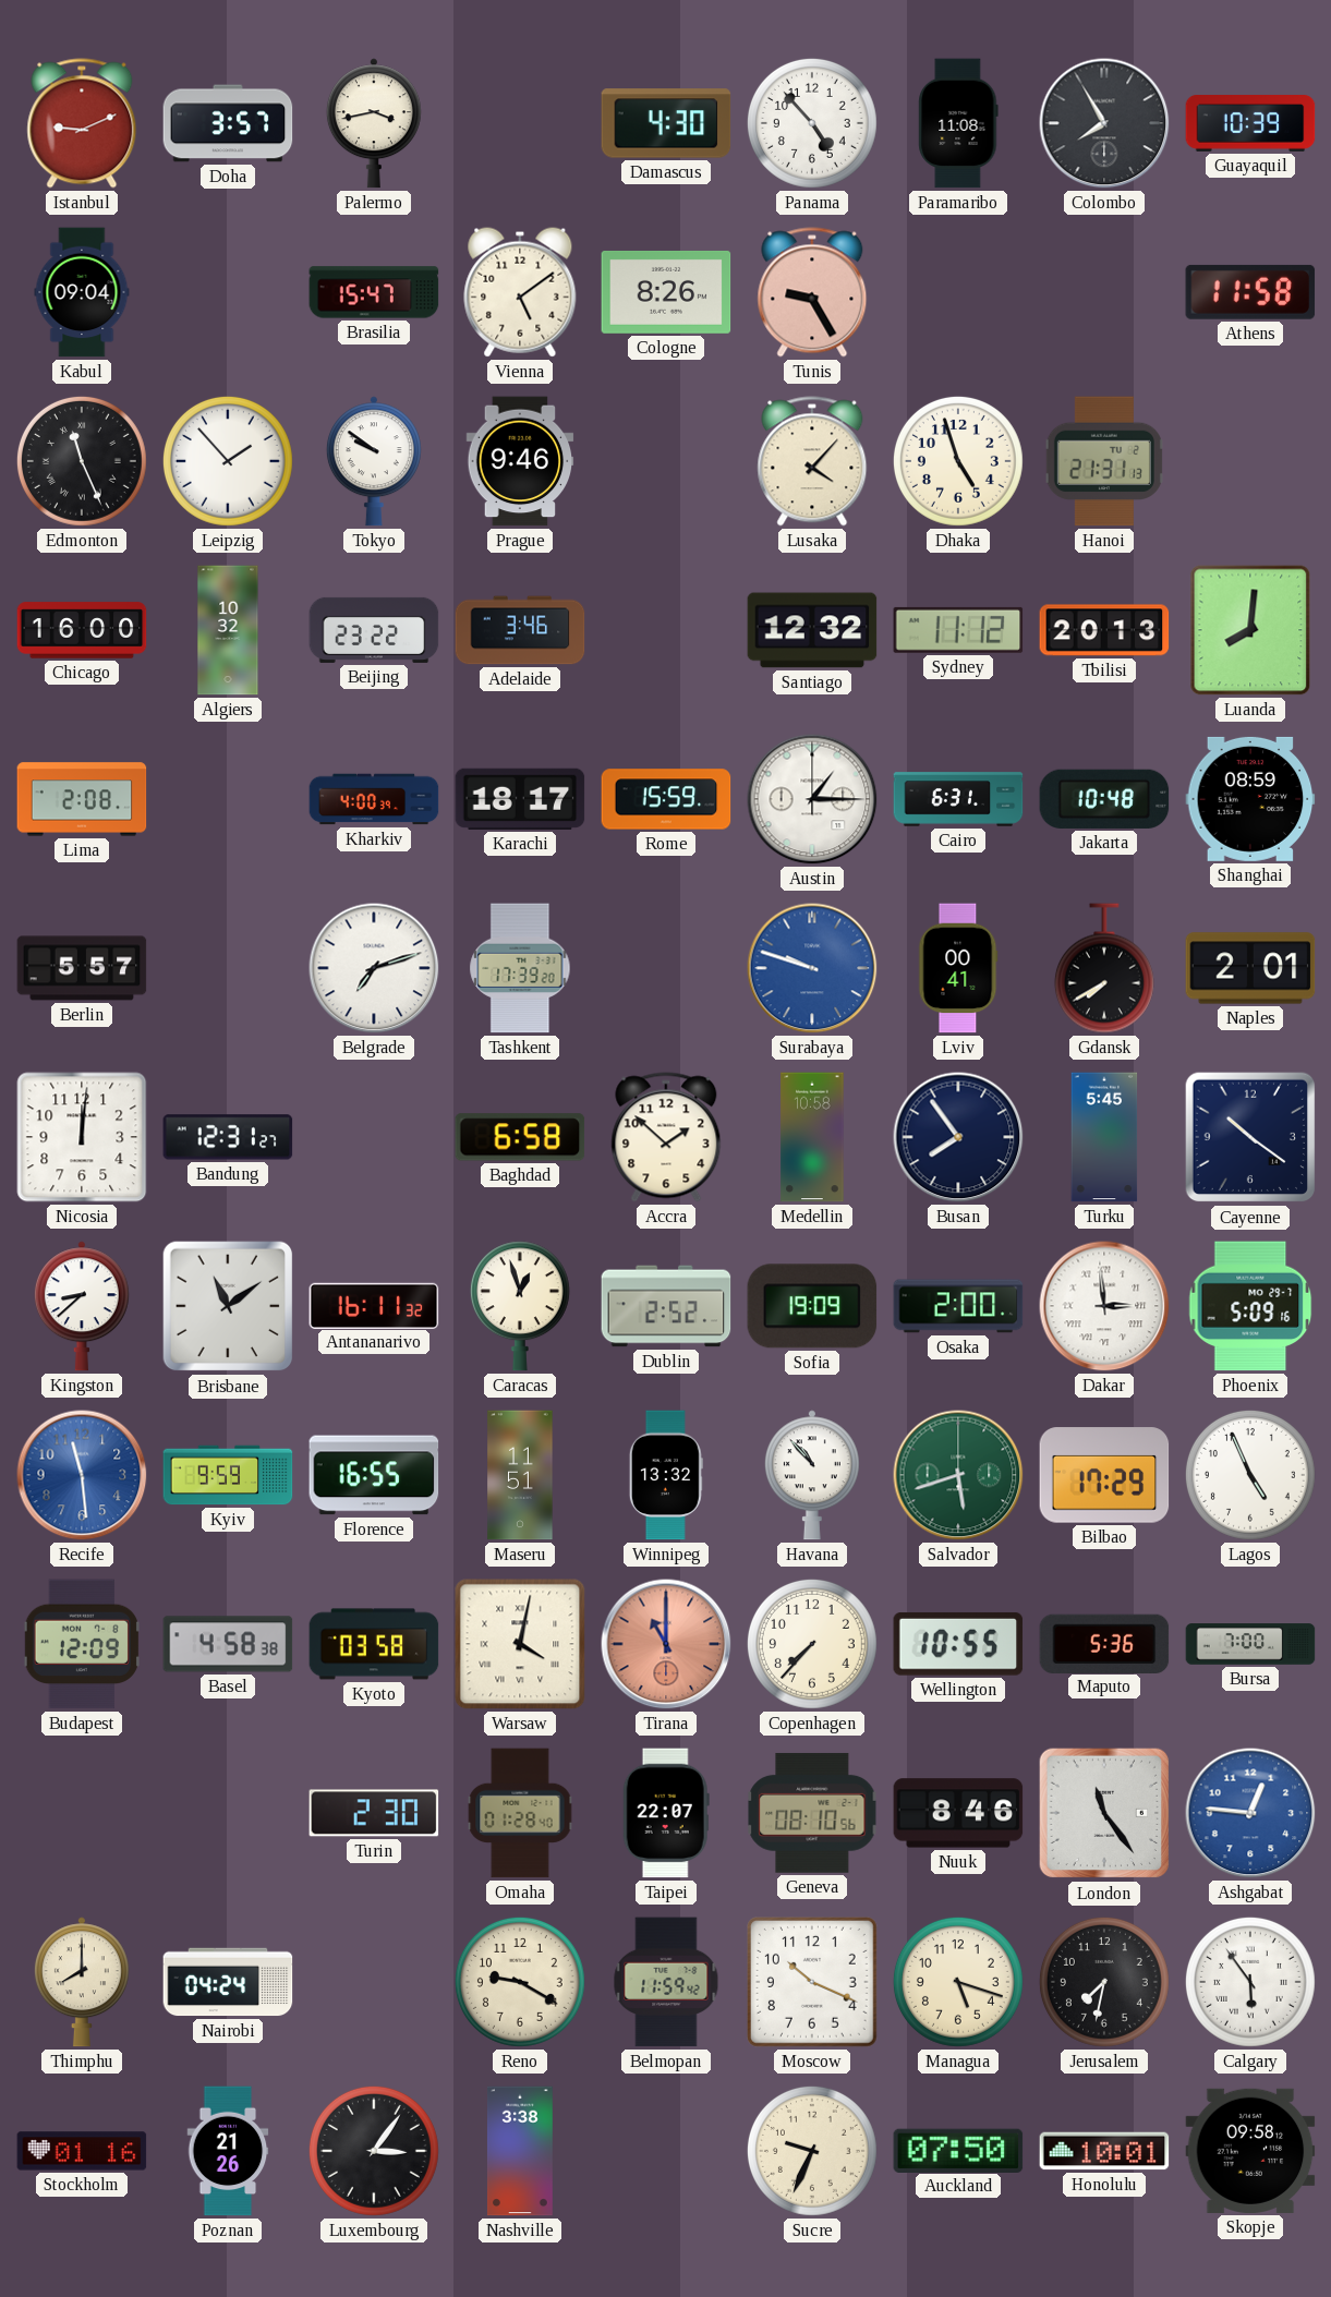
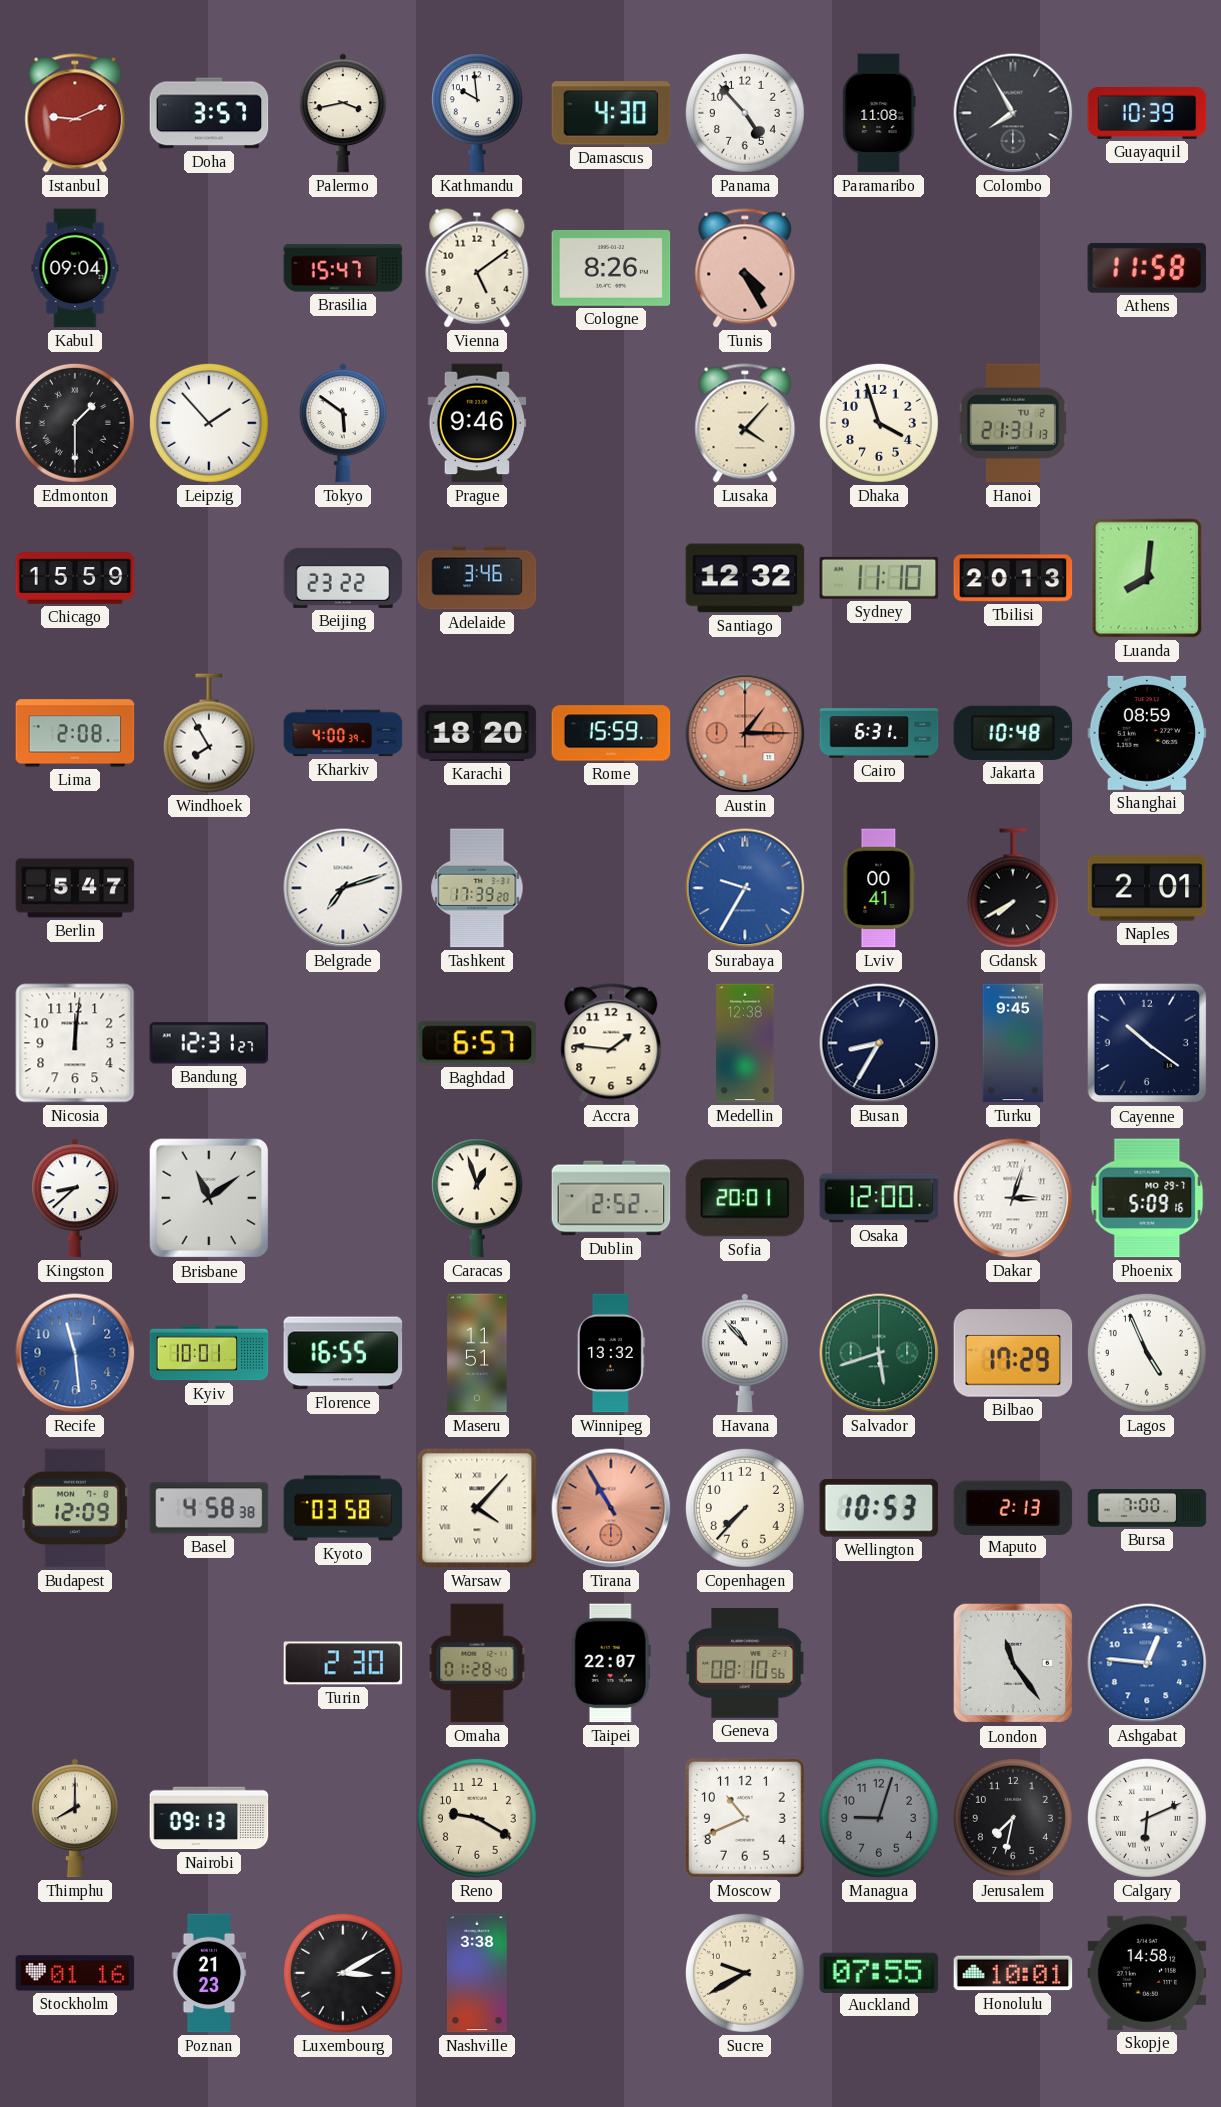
Kathmandu: none -> 9:59 (477, 113)
Tunis: 9:25 -> 4:25 (745, 268)
Edmonton: 11:26 -> 1:30 (75, 423)
Tokyo: 9:51 -> 5:51 (343, 423)
Dhaka: 4:57 -> 3:57 (879, 423)
Chicago: 16:00 -> 15:59 (75, 578)
Algiers: 10:32 -> none (228, 630)
Sydney: 11:12 -> 11:10 (879, 578)
Windhoek: none -> 7:55 (209, 733)
Karachi: 18:17 -> 18:20 (477, 733)
Austin dial: white -> salmon (745, 733)
Berlin: 5:57 -> 5:47 (75, 888)
Surabaya: 9:48 -> 9:35 (745, 888)
Baghdad: 6:58 -> 6:57 (477, 1043)
Accra: 1:52 -> 1:46 (611, 1043)
Medellin: 10:58 -> 12:38 (745, 1043)
Busan: 7:54 -> 8:35 (879, 1043)
Turku: 5:45 -> 9:45 (1013, 1043)
Antananarivo: 16:11 -> none (374, 1305)
Sofia: 19:09 -> 20:01 (745, 1198)
Osaka: 2:00 -> 12:00 (879, 1198)
Dakar: 2:59 -> 3:03 (1013, 1198)
Kyiv: 9:59 -> 10:01 (209, 1353)
Warsaw: 4:02 -> 4:07 (477, 1508)
Tirana: 11:00 -> 10:55 (611, 1508)
Wellington: 10:55 -> 10:53 (879, 1508)
Maputo: 5:36 -> 2:13 (1013, 1507)
Nuuk: 8:46 -> none (958, 1813)
Nairobi: 04:24 -> 09:13 (209, 1818)
Belmopan: 11:59 -> none (666, 1982)
Moscow: 10:19 -> 10:41 (745, 1818)
Managua: 5:18 -> 9:03 (879, 1818)
Managua dial: cream -> grey (879, 1818)
Calgary: 5:54 -> 6:11 (1147, 1818)
Poznan: 21:26 -> 21:23 (209, 1973)
Luxembourg: 3:06 -> 3:10 (343, 1973)
Sucre: 9:34 -> 9:40 (745, 1973)
Auckland: 07:50 -> 07:55 (879, 1972)
Skopje: 09:58 -> 14:58 (1147, 1973)
